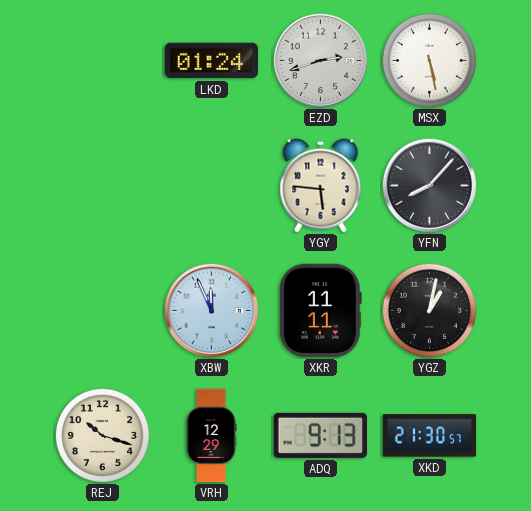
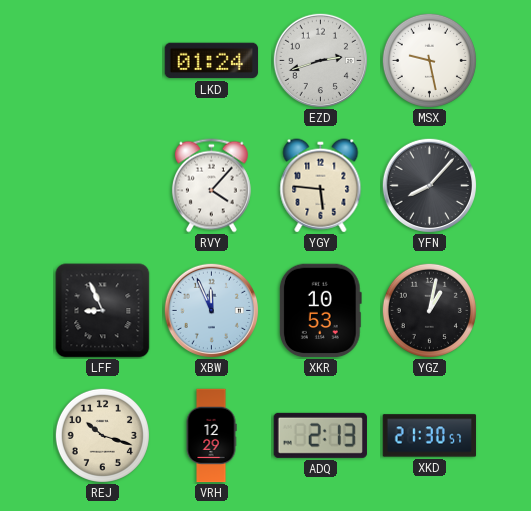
MSX: 5:28 -> 9:28 (429, 60)
RVY: none -> 4:07 (211, 186)
LFF: none -> 8:56 (103, 311)
XKR: 11:11 -> 10:53 (320, 311)
ADQ: 9:13 -> 2:13 (320, 435)
